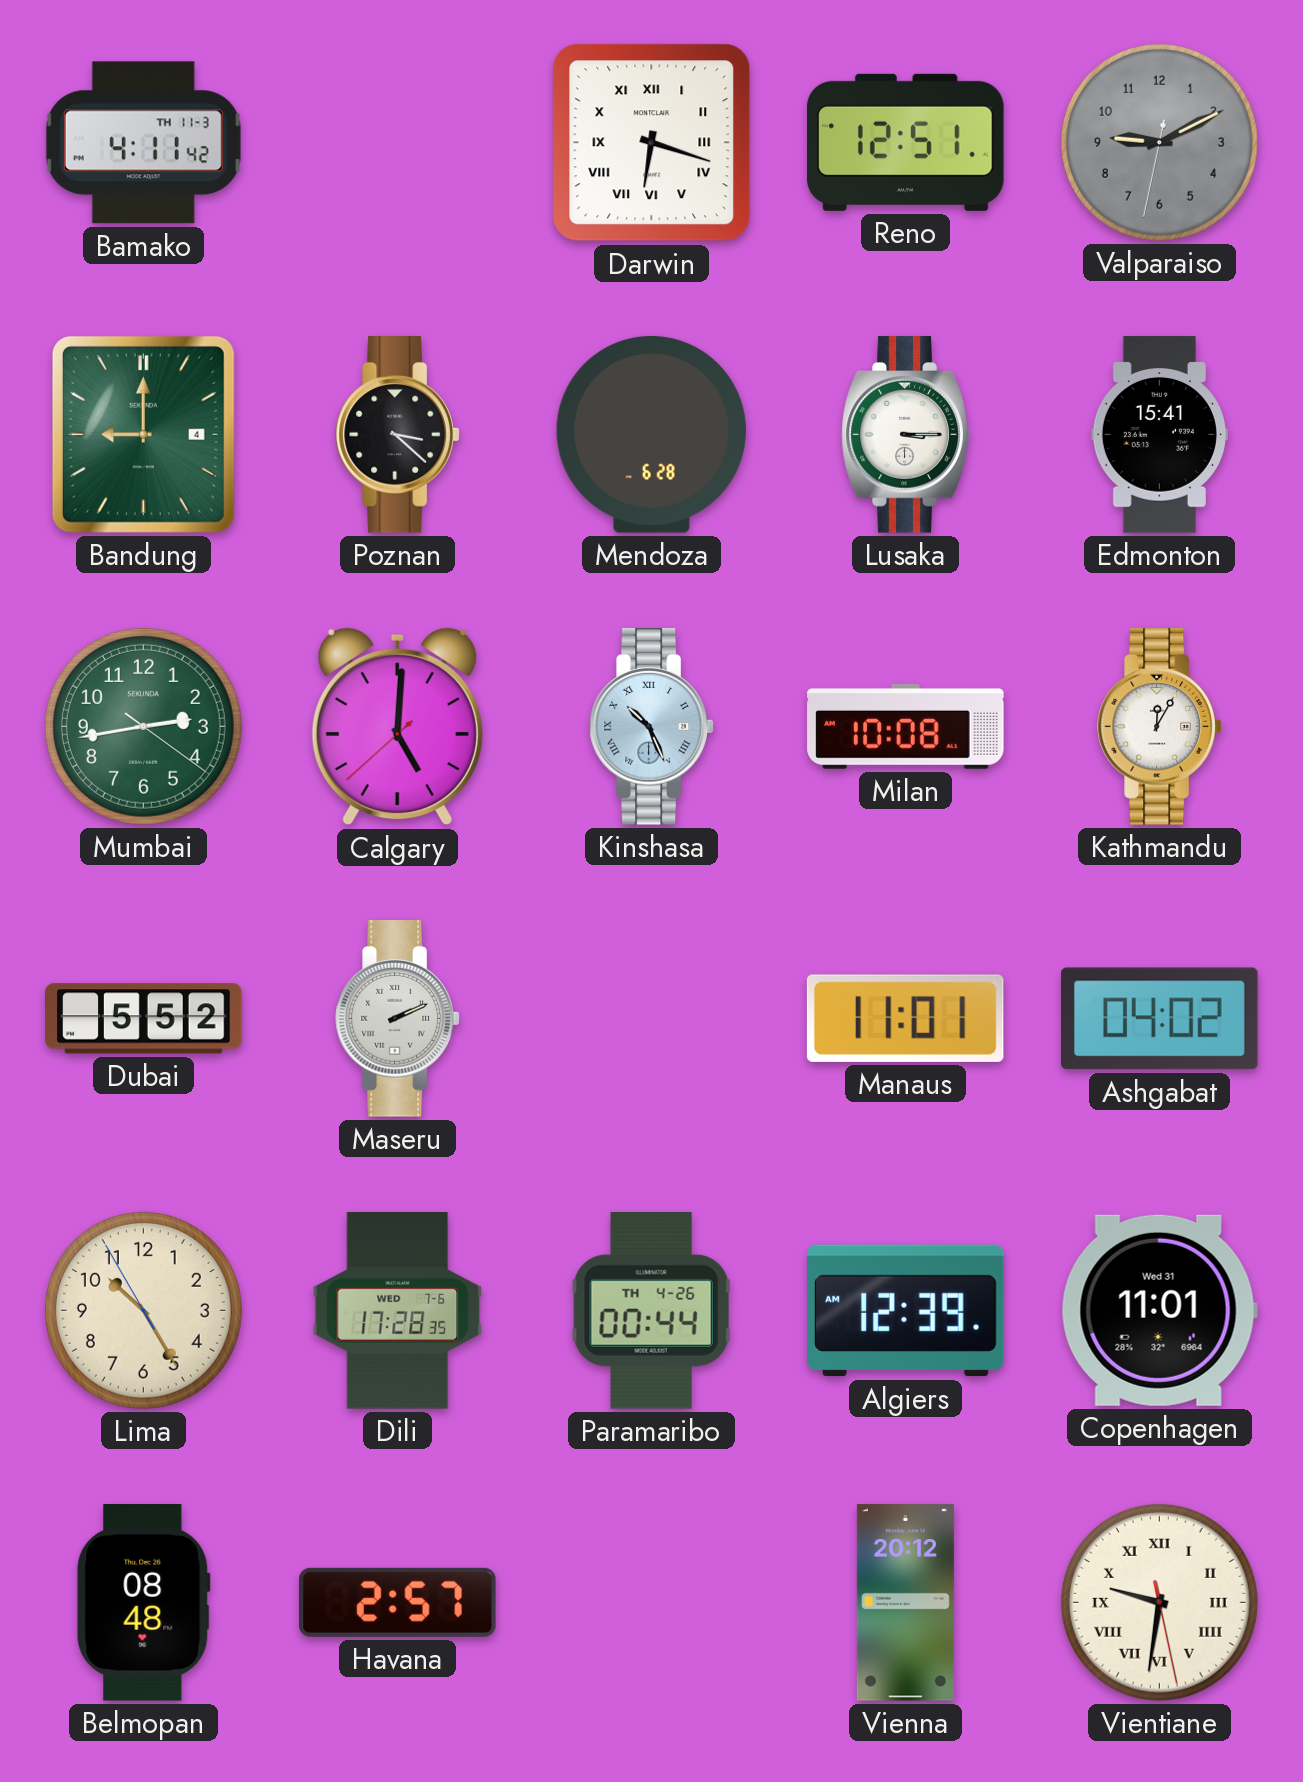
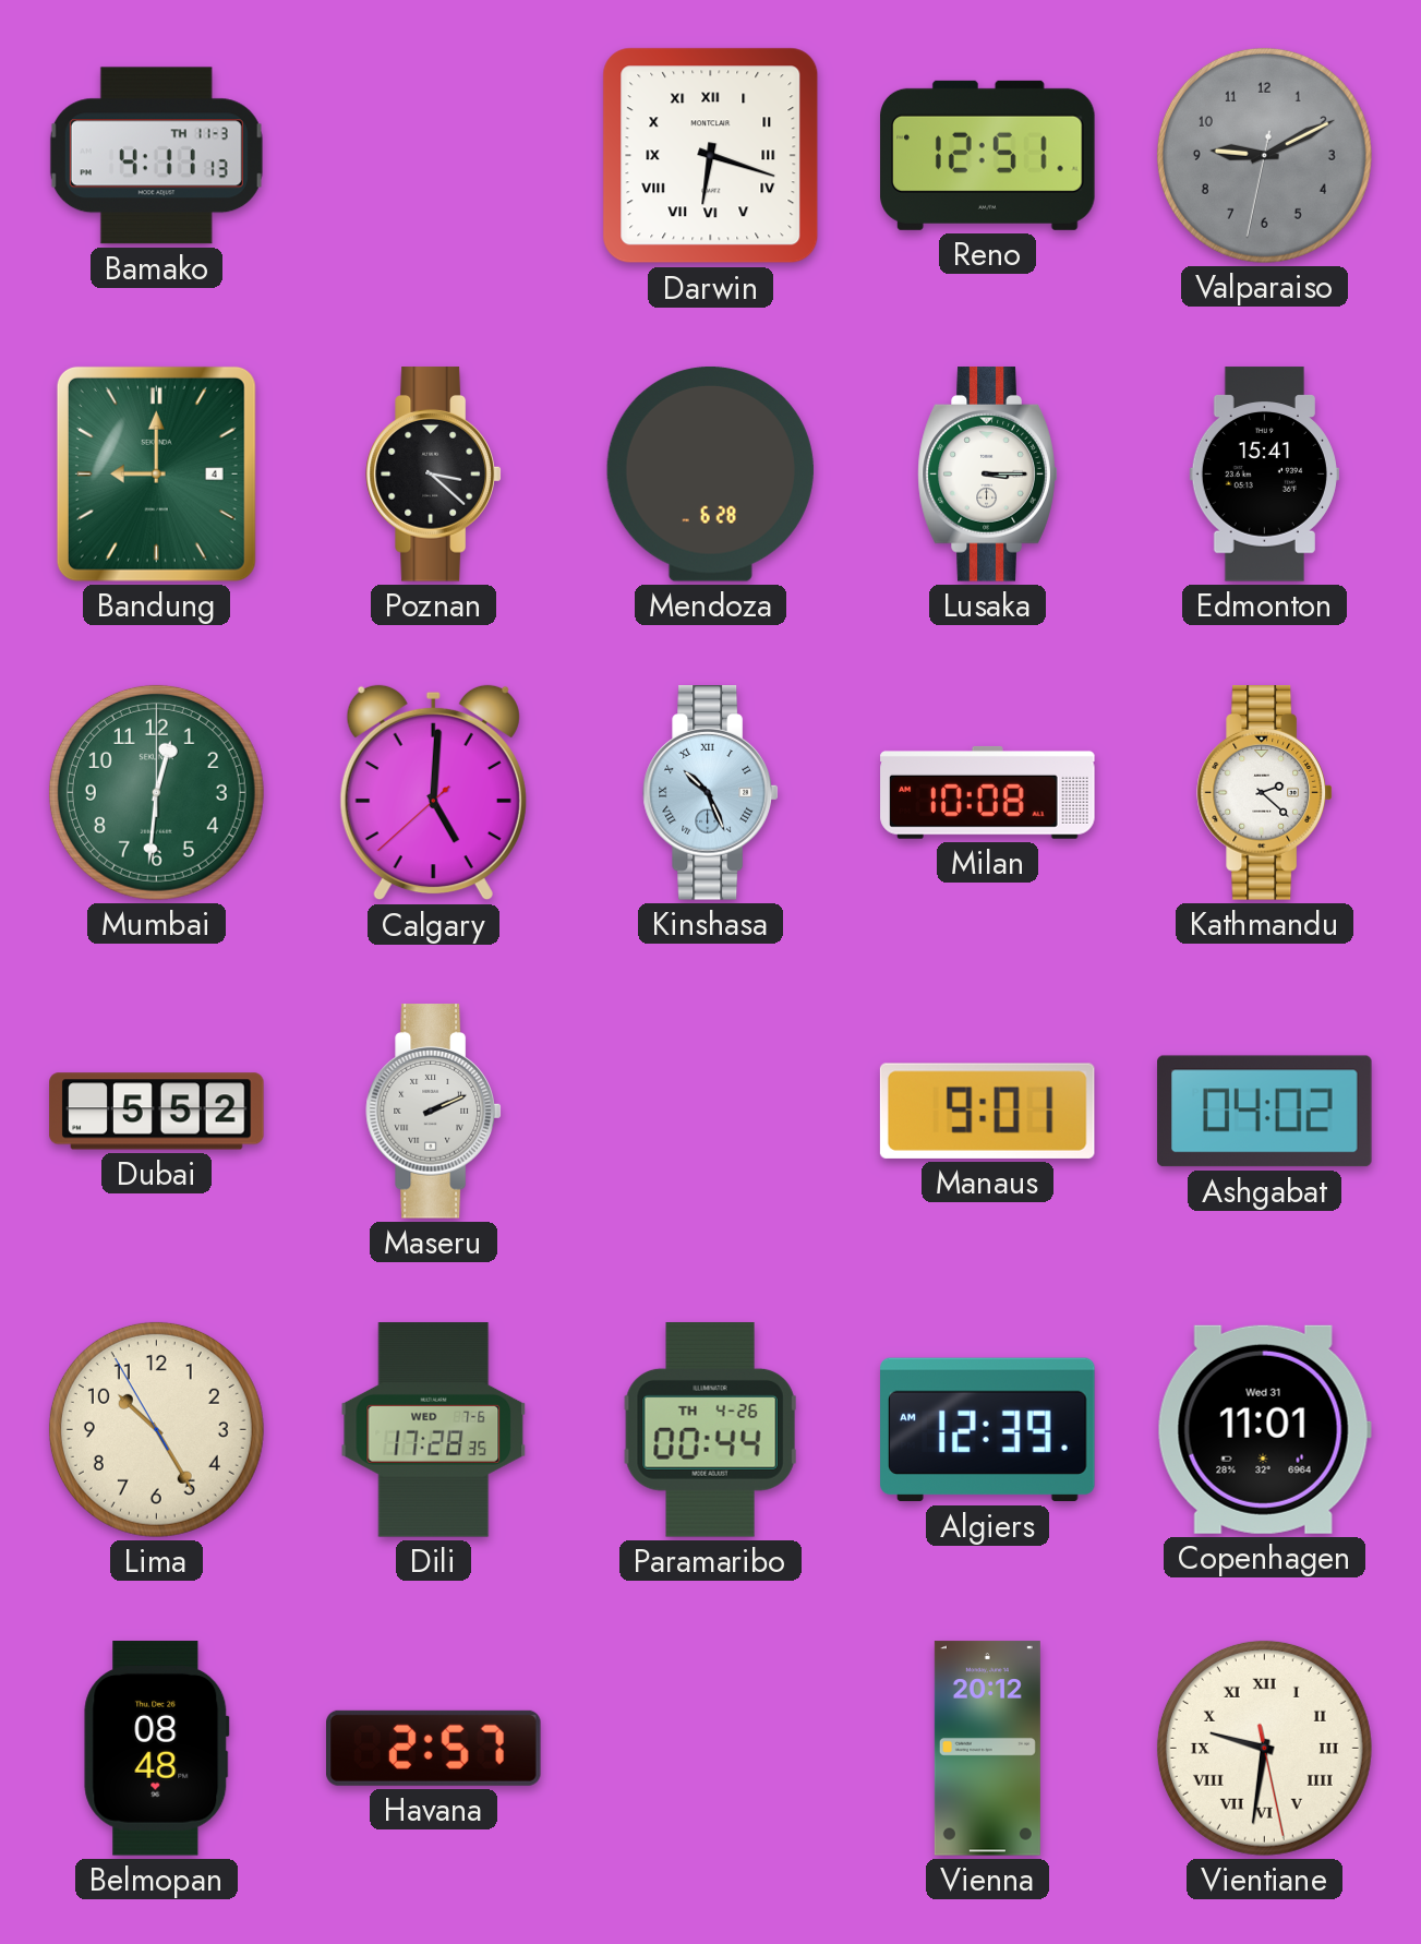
Bamako: 4:11:42 -> 4:11:13 (156, 156)
Mumbai: 2:43 -> 12:31 (156, 792)
Kathmandu: 12:05 -> 2:22 (1265, 793)
Manaus: 11:01 -> 9:01 (987, 1111)
